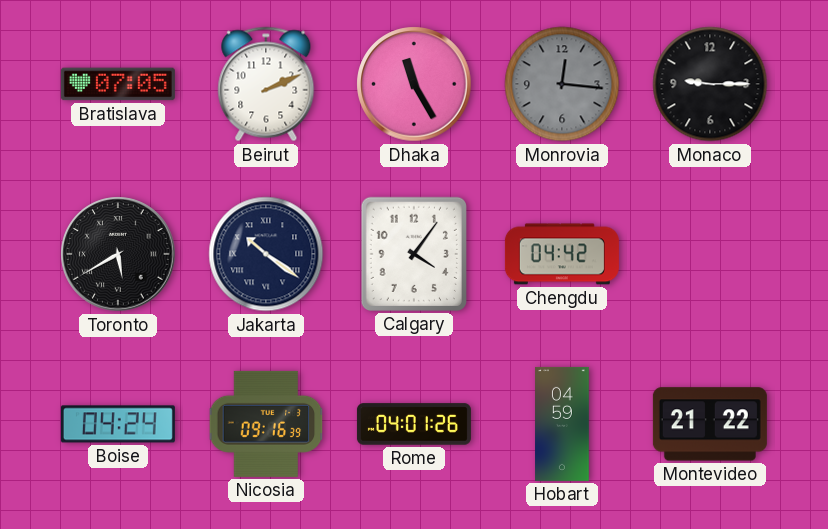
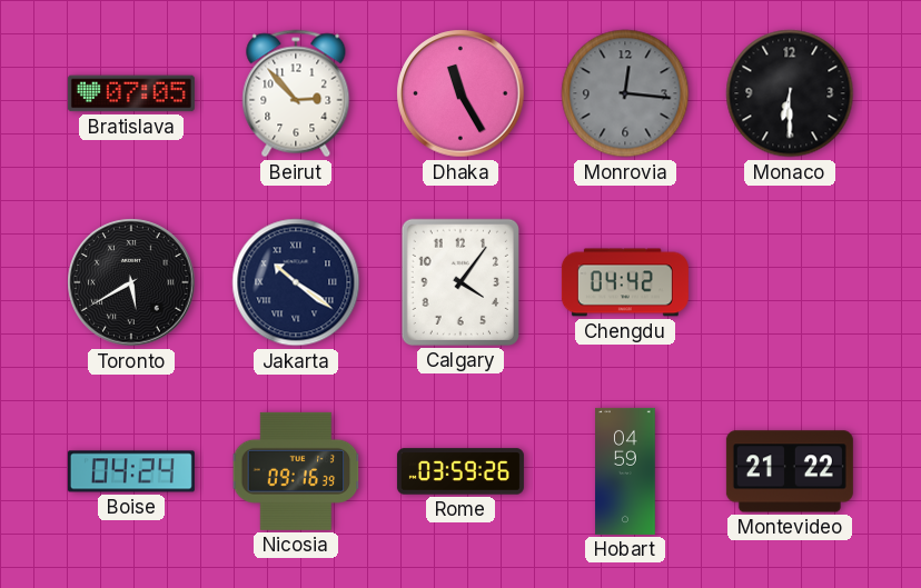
Beirut: 2:11 -> 2:53 (296, 93)
Monaco: 9:15 -> 6:30 (790, 93)
Rome: 04:01 -> 03:59 (460, 471)
